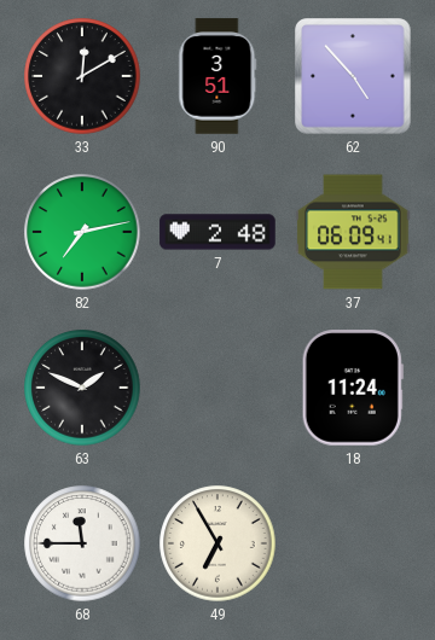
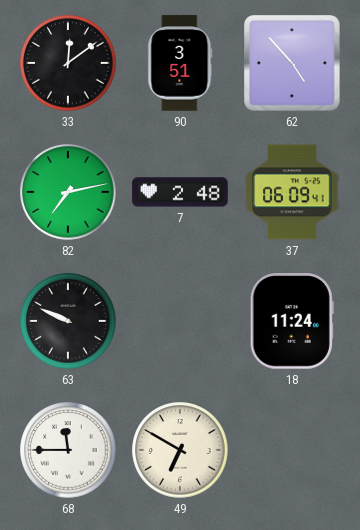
33: 12:10 -> 12:09 (68, 63)
63: 1:49 -> 9:49 (68, 321)
49: 6:55 -> 6:50 (180, 450)
